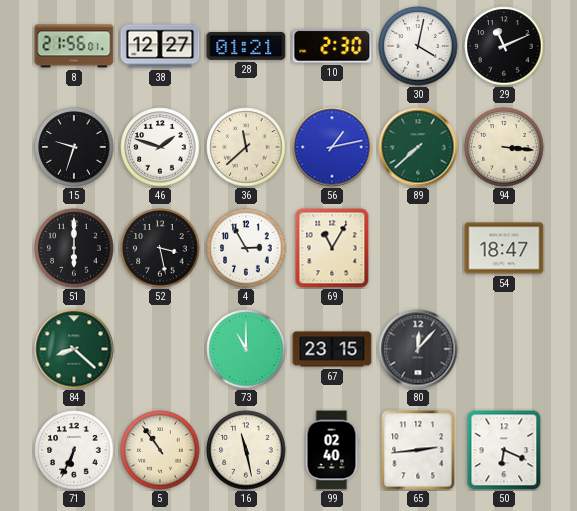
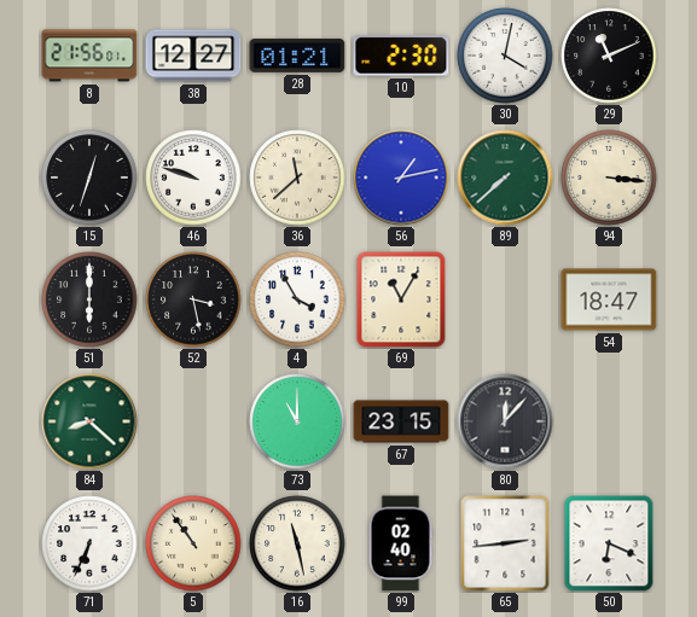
15: 9:33 -> 12:33 (89, 177)
46: 1:48 -> 9:48 (193, 177)
4: 2:55 -> 3:55 (297, 299)
